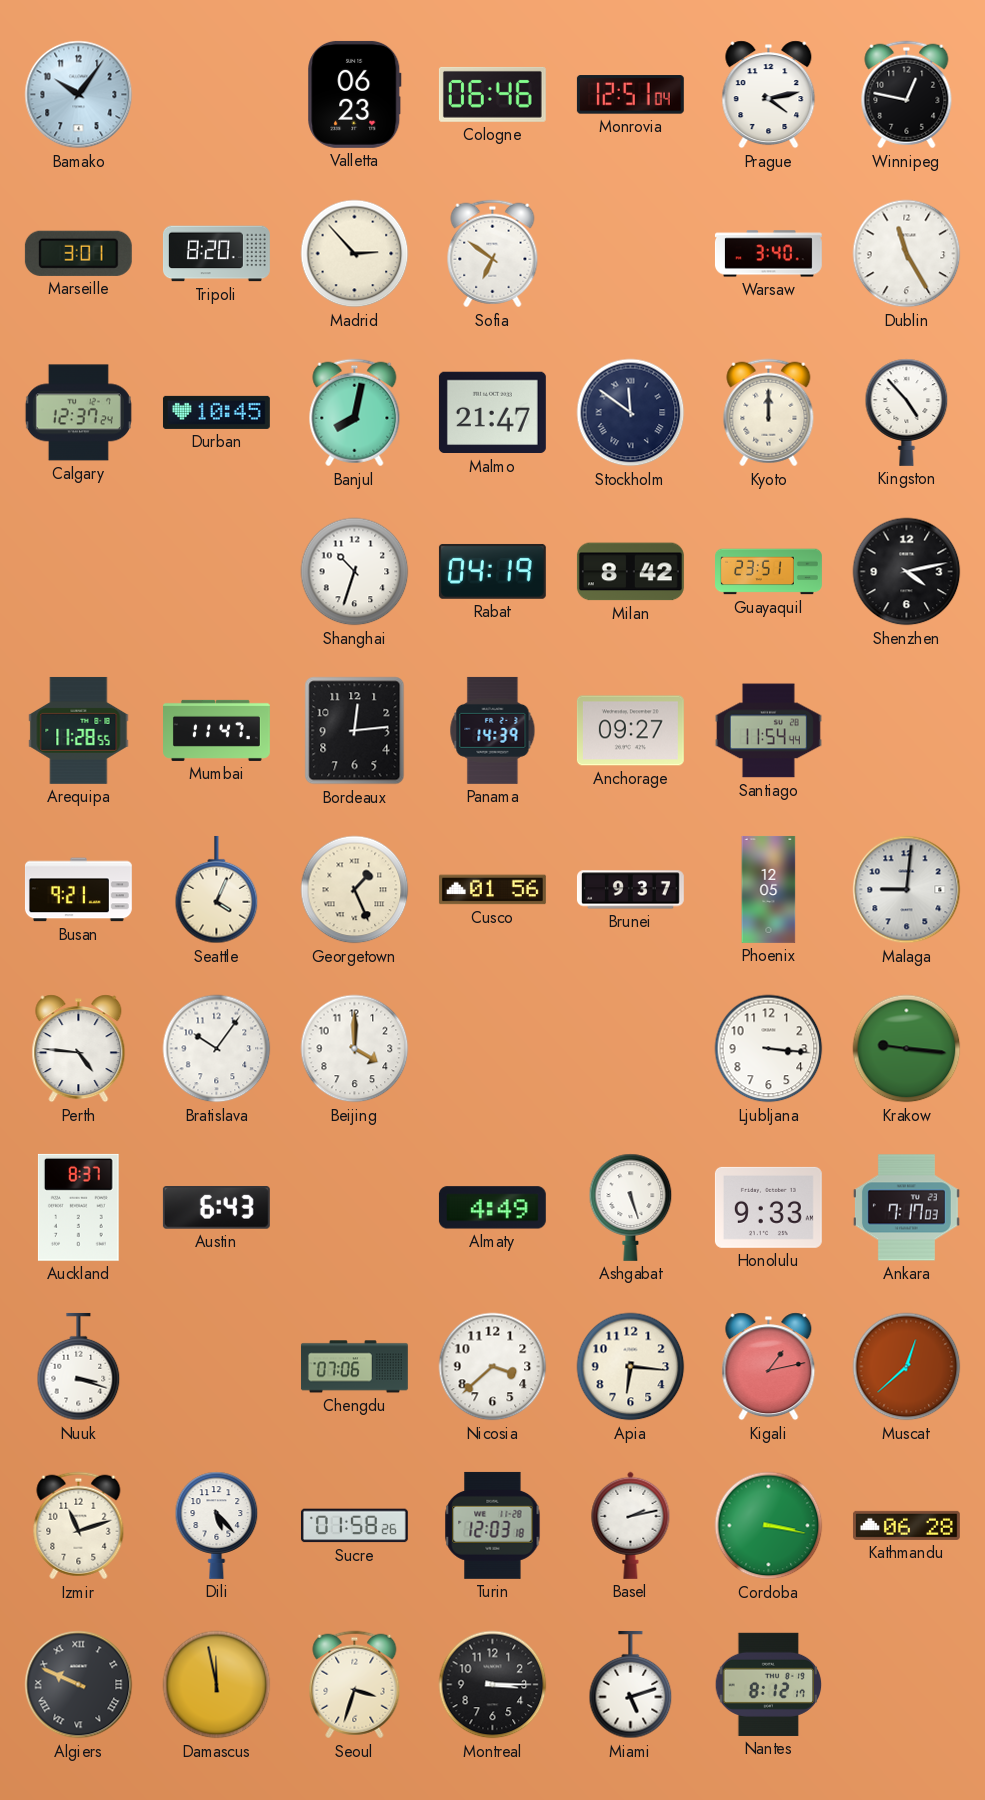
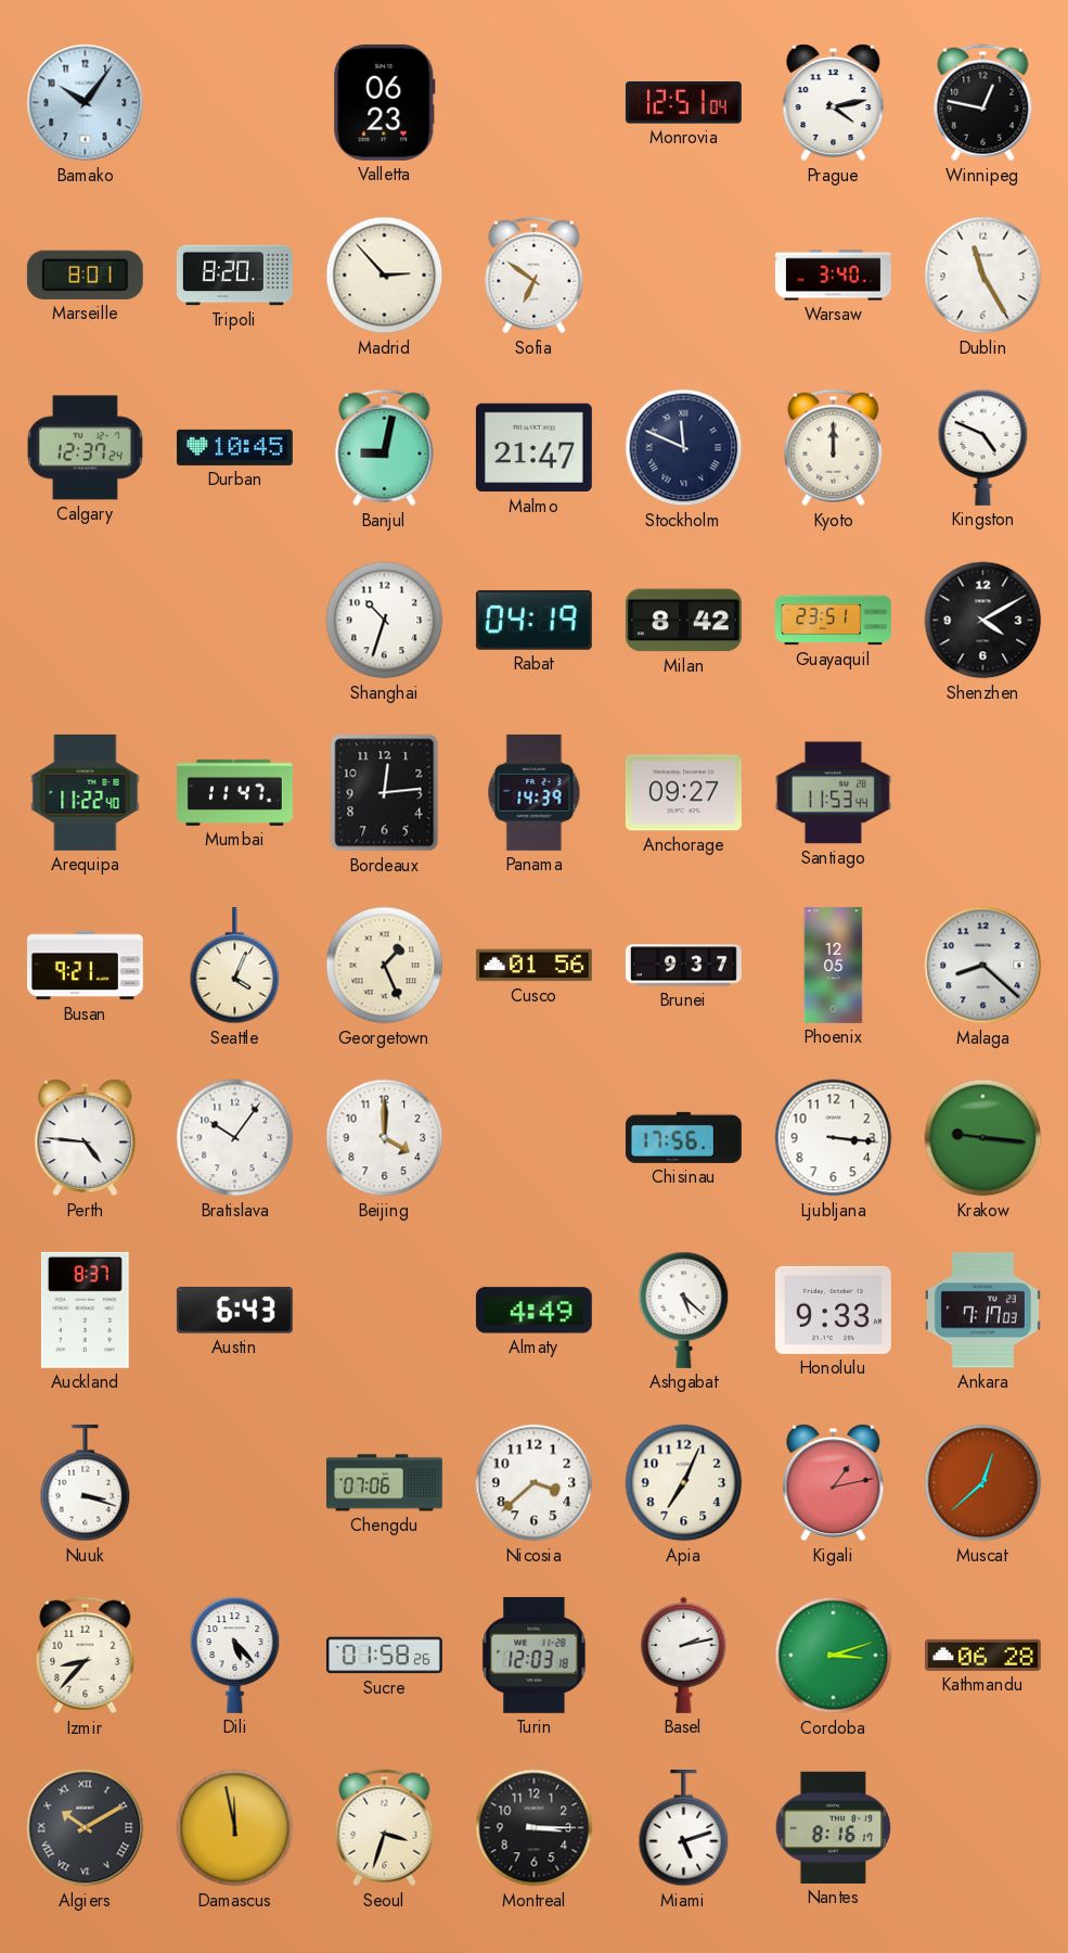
Cologne: 06:46 -> none (492, 94)
Marseille: 3:01 -> 8:01 (85, 275)
Banjul: 8:02 -> 9:02 (385, 448)
Stockholm: 11:51 -> 11:49 (684, 448)
Kingston: 4:53 -> 4:49 (983, 447)
Shenzhen: 4:13 -> 4:10 (983, 621)
Arequipa: 11:28 -> 11:22 (86, 792)
Santiago: 11:54 -> 11:53 (833, 793)
Malaga: 9:01 -> 8:22 (983, 966)
Chisinau: none -> 17:56 (683, 1137)
Ashgabat: 5:27 -> 5:22 (684, 1310)
Apia: 6:16 -> 7:04 (684, 1483)
Izmir: 11:12 -> 8:37 (86, 1656)
Cordoba: 3:17 -> 3:12 (834, 1656)
Algiers: 9:49 -> 10:10 (86, 1828)
Nantes: 8:12 -> 8:16 (834, 1827)
